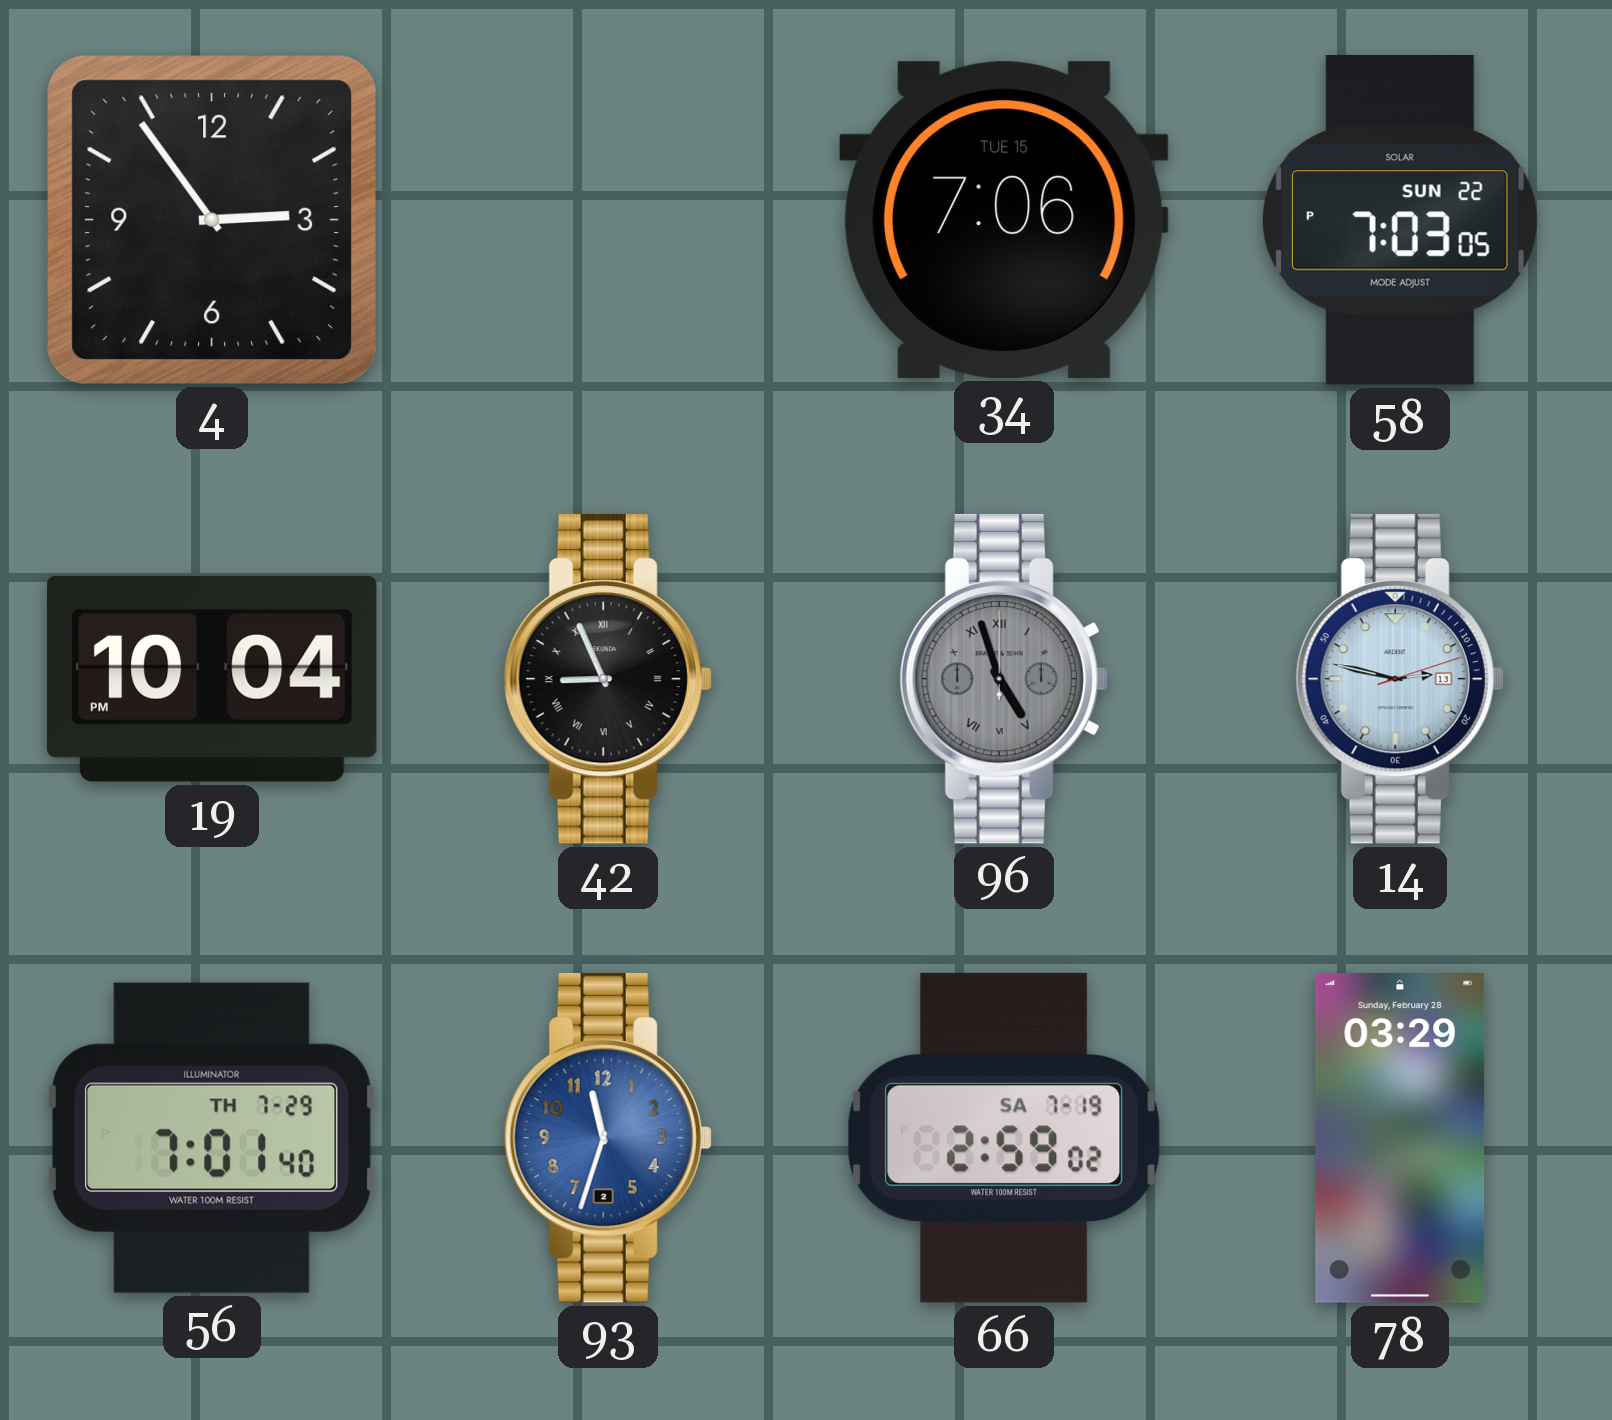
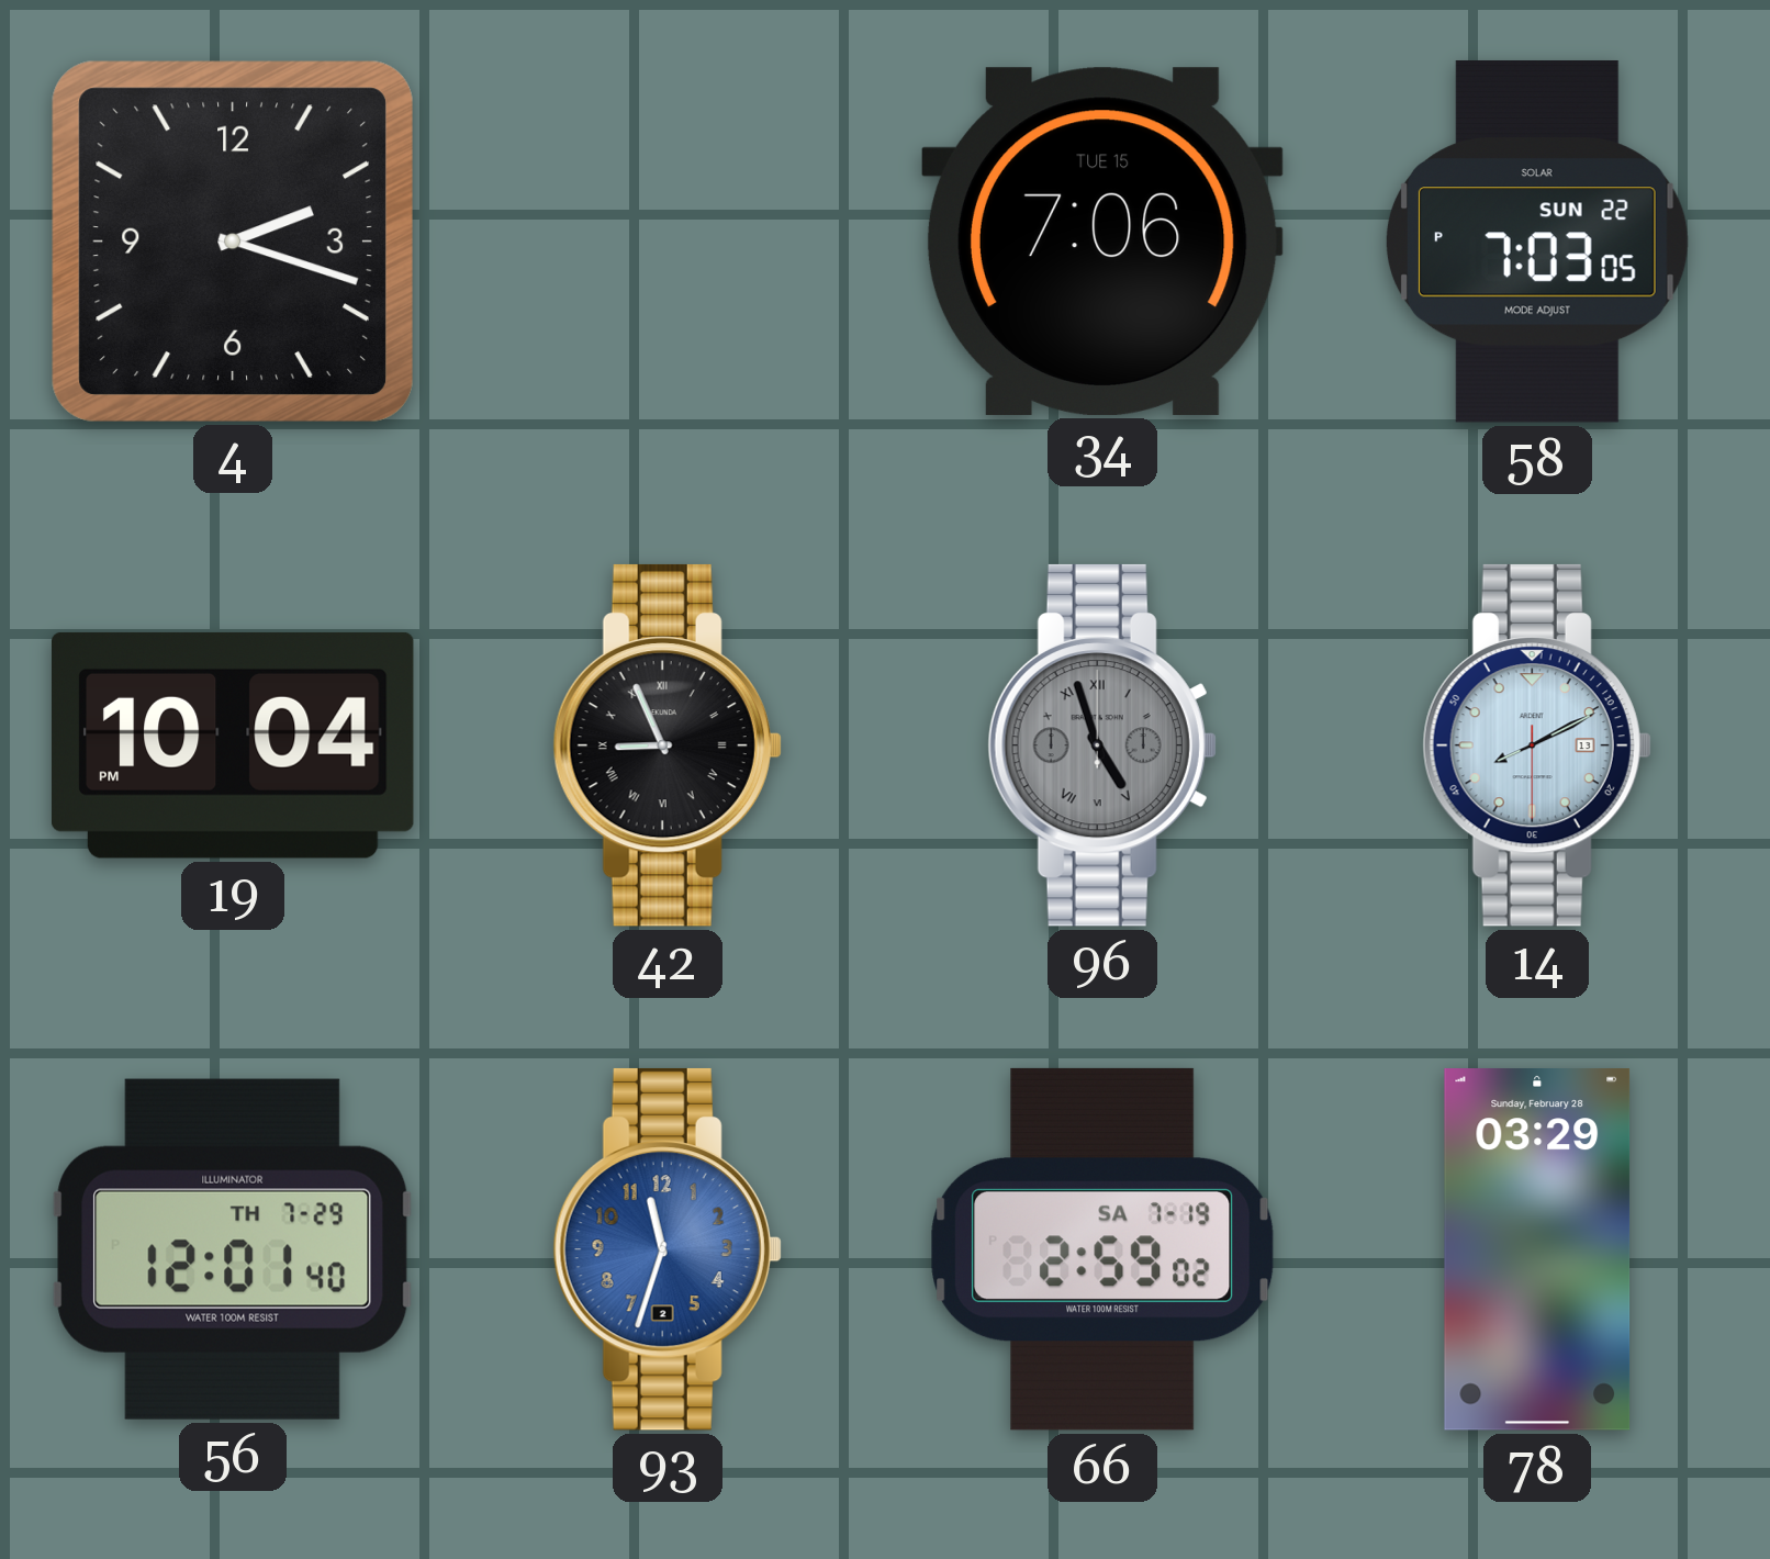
4: 2:54 -> 2:18 (233, 242)
14: 2:47 -> 8:10 (1537, 745)
56: 7:01 -> 12:01 (233, 1249)
